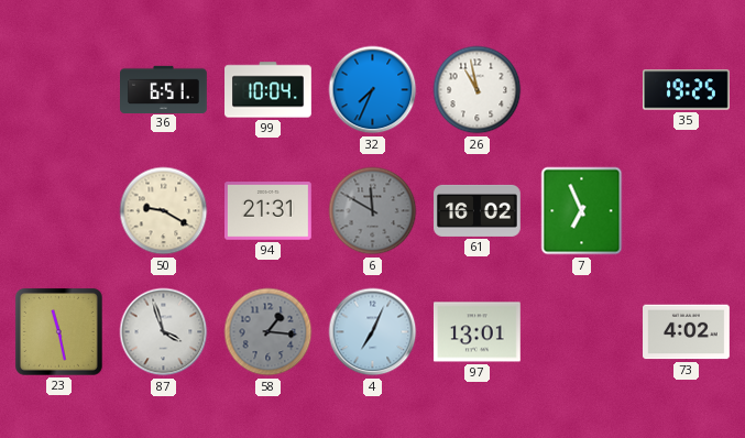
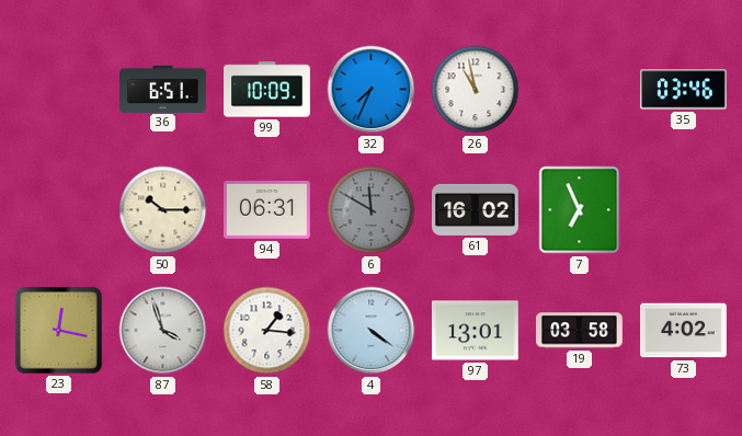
99: 10:04 -> 10:09 (267, 90)
35: 19:25 -> 03:46 (684, 90)
50: 9:20 -> 10:15 (163, 210)
94: 21:31 -> 06:31 (267, 210)
23: 11:28 -> 12:17 (58, 330)
58 dial: grey -> white (267, 331)
4: 7:04 -> 4:21 (372, 331)
19: none -> 03:58 (580, 331)
